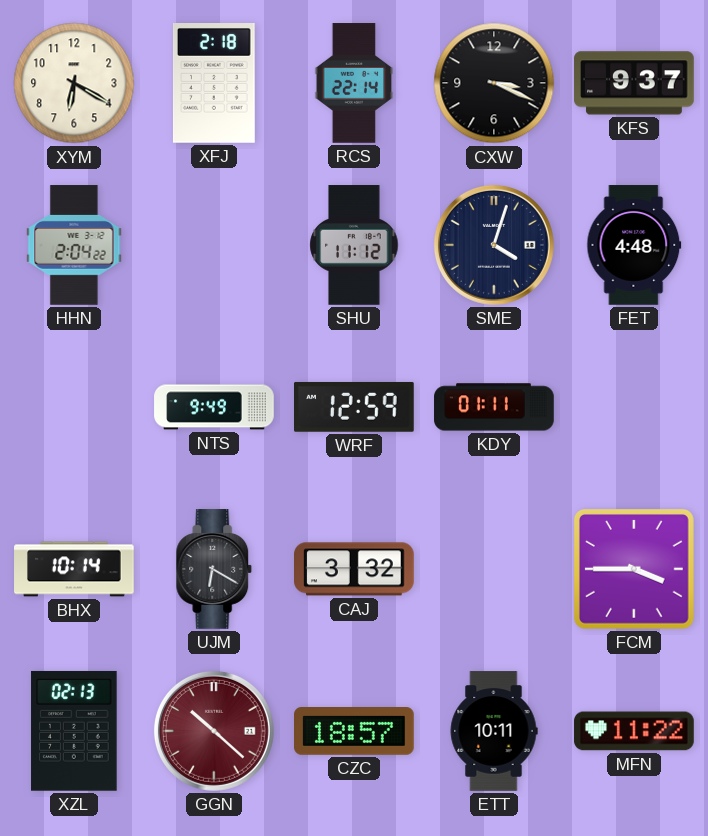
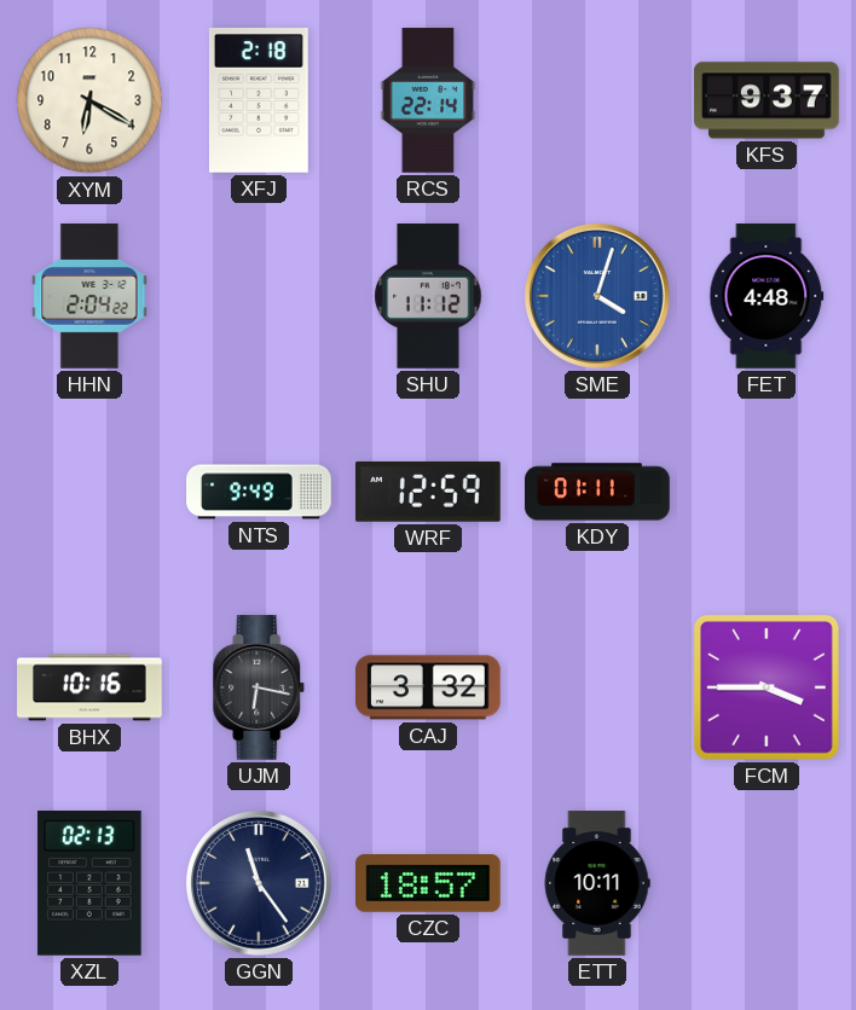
CXW: 3:19 -> none (494, 83)
SME dial: navy -> blue (597, 296)
BHX: 10:14 -> 10:16 (89, 687)
UJM: 6:20 -> 6:17 (259, 687)
GGN: 10:22 -> 11:24 (259, 883)
GGN dial: burgundy -> navy (259, 883)
MFN: 11:22 -> none (634, 731)
